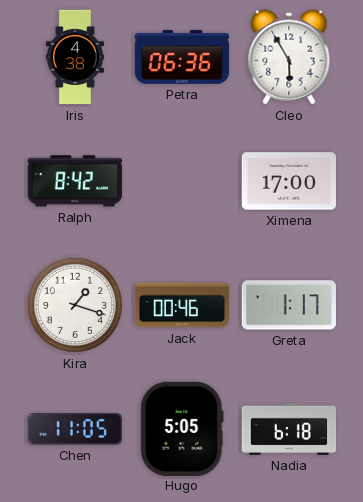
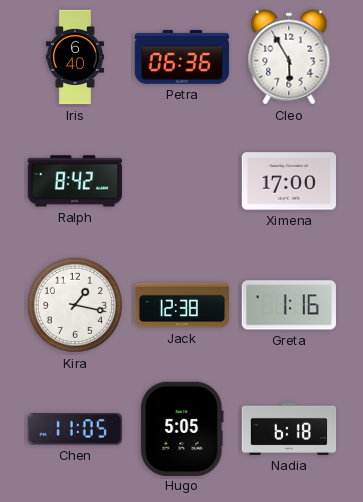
Iris: 4:38 -> 6:40 (75, 57)
Kira: 1:18 -> 1:17 (75, 305)
Jack: 00:46 -> 12:38 (182, 305)
Greta: 1:17 -> 1:16 (289, 305)
